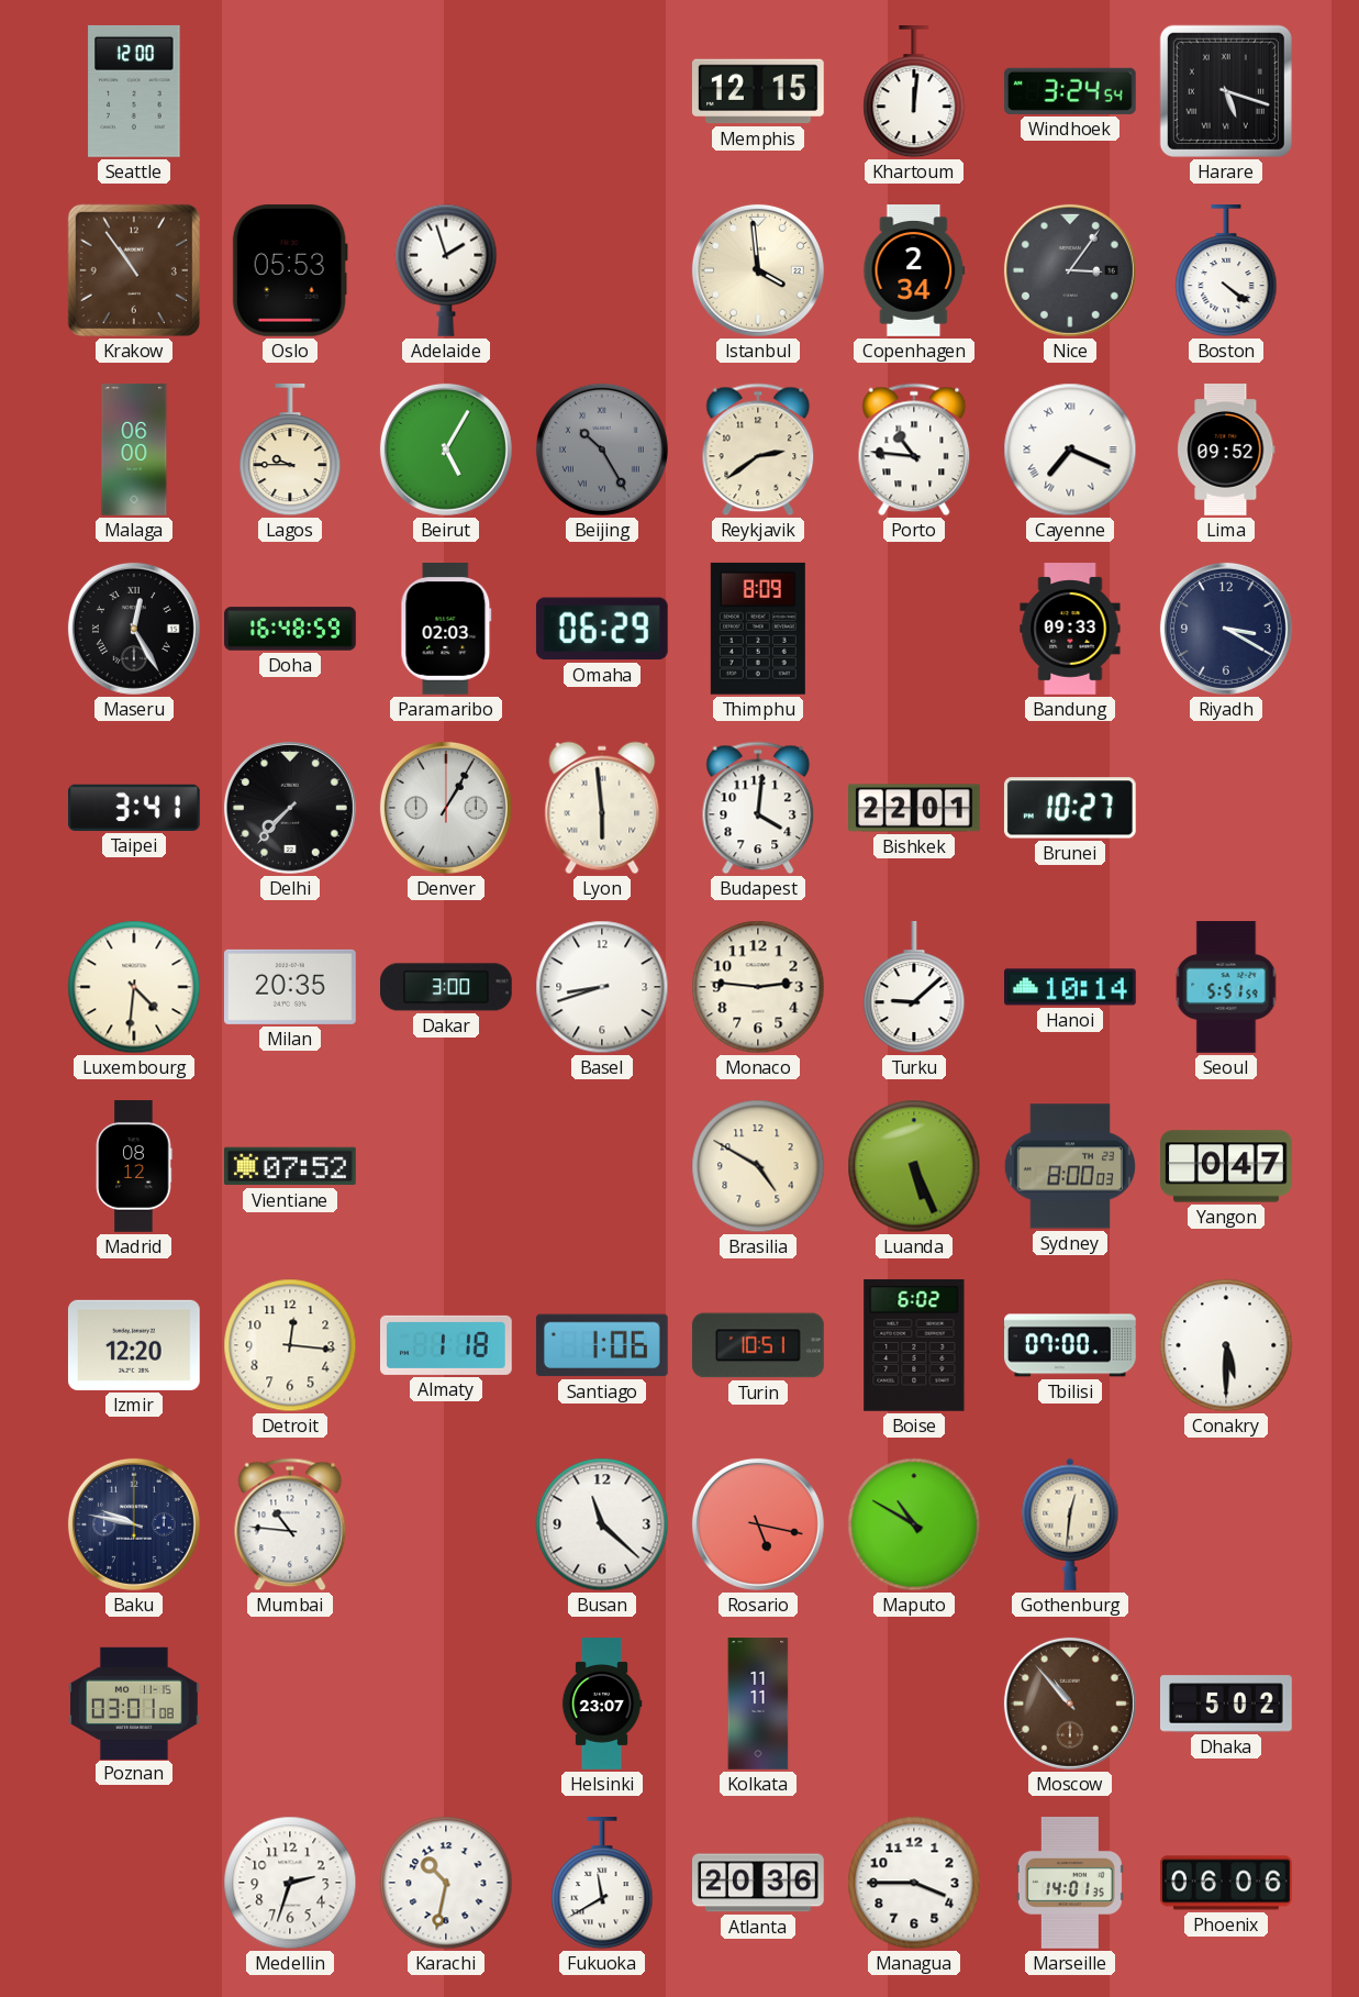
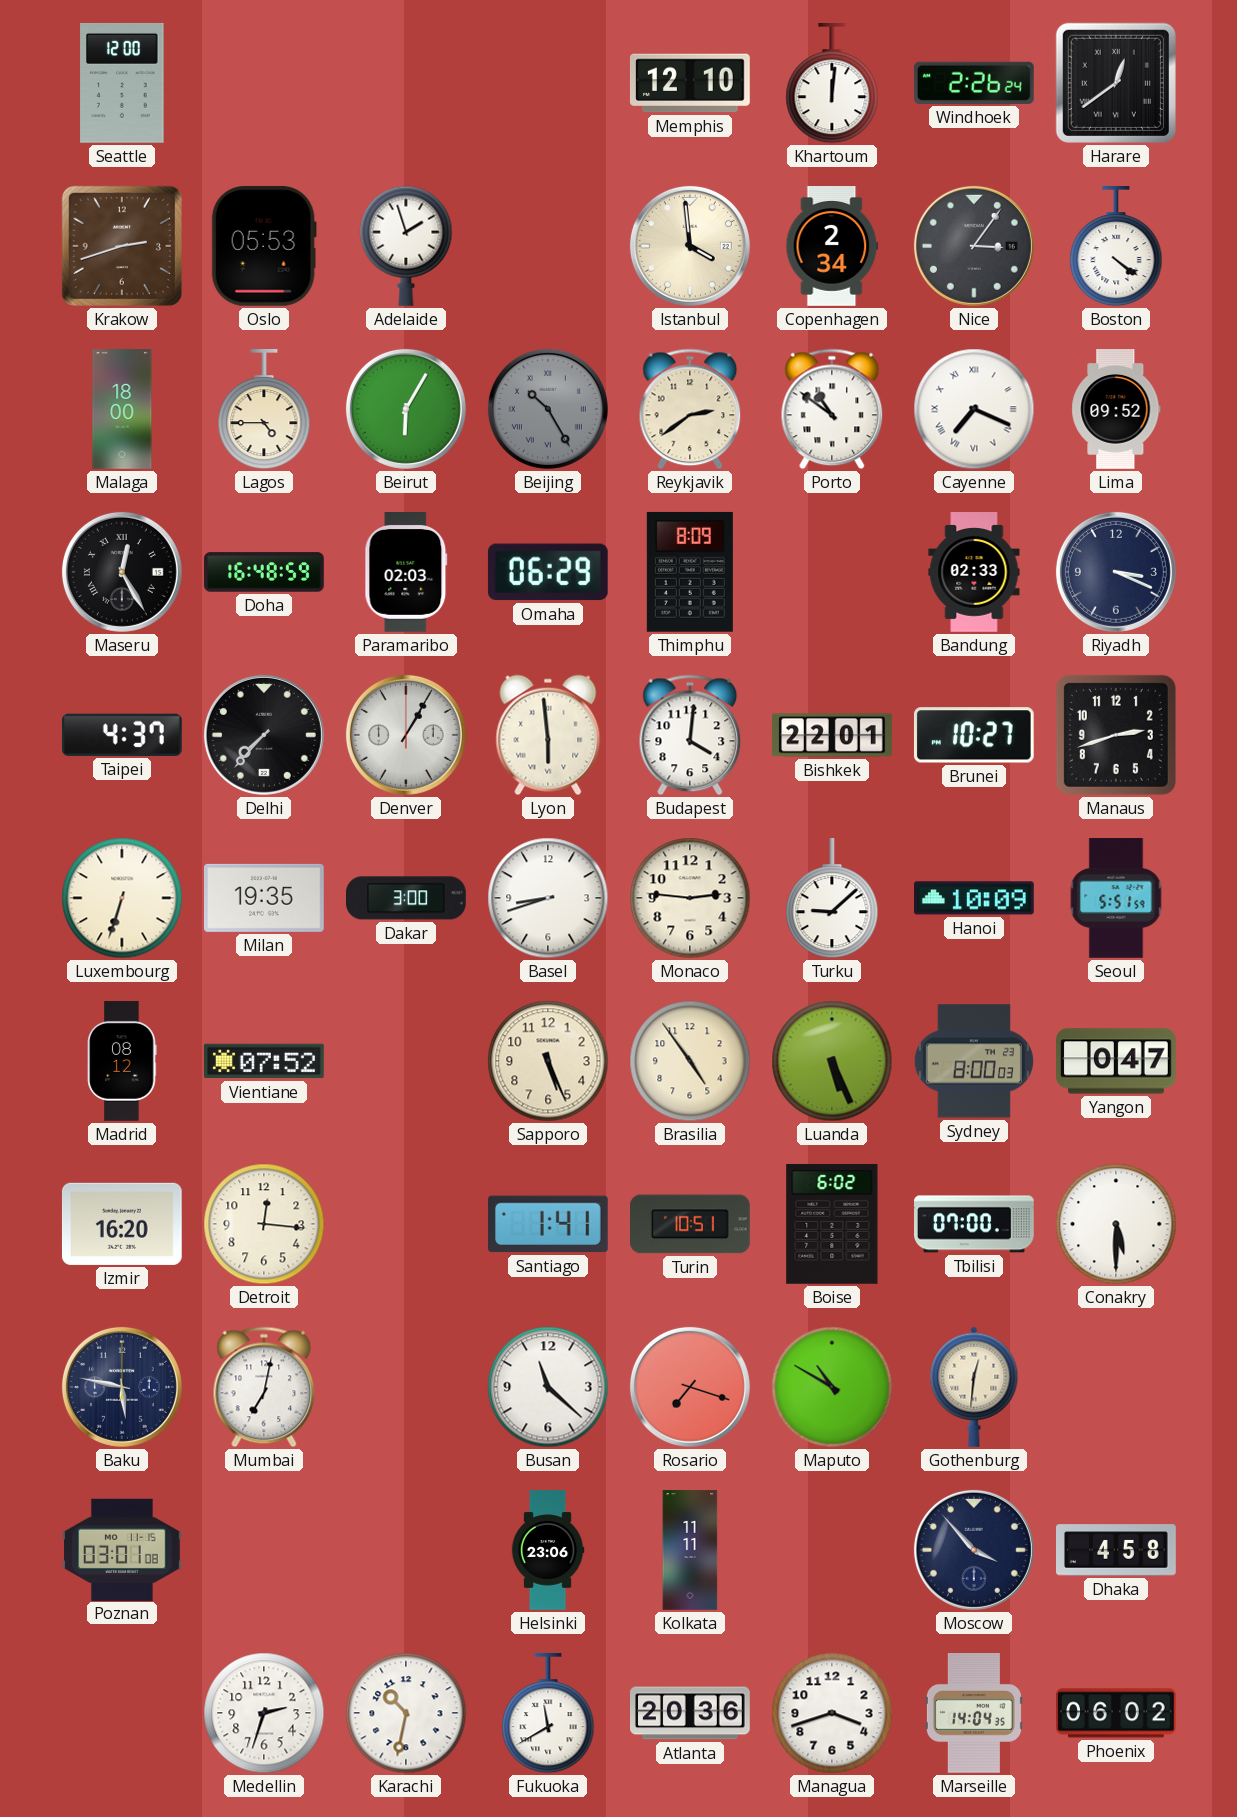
Memphis: 12:15 -> 12:10 (690, 83)
Windhoek: 3:24 -> 2:26 (974, 83)
Harare: 5:18 -> 12:39 (1116, 83)
Krakow: 10:54 -> 2:42 (122, 246)
Malaga: 06:00 -> 18:00 (122, 409)
Lagos: 9:45 -> 4:45 (264, 410)
Beirut: 5:05 -> 6:05 (406, 409)
Porto: 10:46 -> 10:51 (832, 409)
Bandung: 09:33 -> 02:33 (974, 572)
Riyadh: 3:20 -> 3:19 (1116, 572)
Taipei: 3:41 -> 4:37 (122, 735)
Manaus: none -> 2:42 (1116, 735)
Luxembourg: 4:31 -> 6:33 (122, 898)
Milan: 20:35 -> 19:35 (265, 898)
Hanoi: 10:14 -> 10:09 (975, 898)
Sapporo: none -> 5:26 (548, 1061)
Brasilia: 4:50 -> 4:54 (690, 1061)
Izmir: 12:20 -> 16:20 (122, 1224)
Almaty: 1:18 -> none (447, 1345)
Santiago: 1:06 -> 1:41 (548, 1224)
Baku: 9:47 -> 5:47 (122, 1387)
Mumbai: 10:46 -> 7:02 (264, 1387)
Rosario: 5:17 -> 7:18 (690, 1387)
Helsinki: 23:07 -> 23:06 (548, 1550)
Moscow: 10:53 -> 3:53 (974, 1550)
Moscow dial: brown -> navy (974, 1550)
Dhaka: 5:02 -> 4:58 (1117, 1550)
Managua: 3:45 -> 3:42 (832, 1713)
Marseille: 14:01 -> 14:04 (974, 1714)
Phoenix: 06:06 -> 06:02 (1117, 1713)
